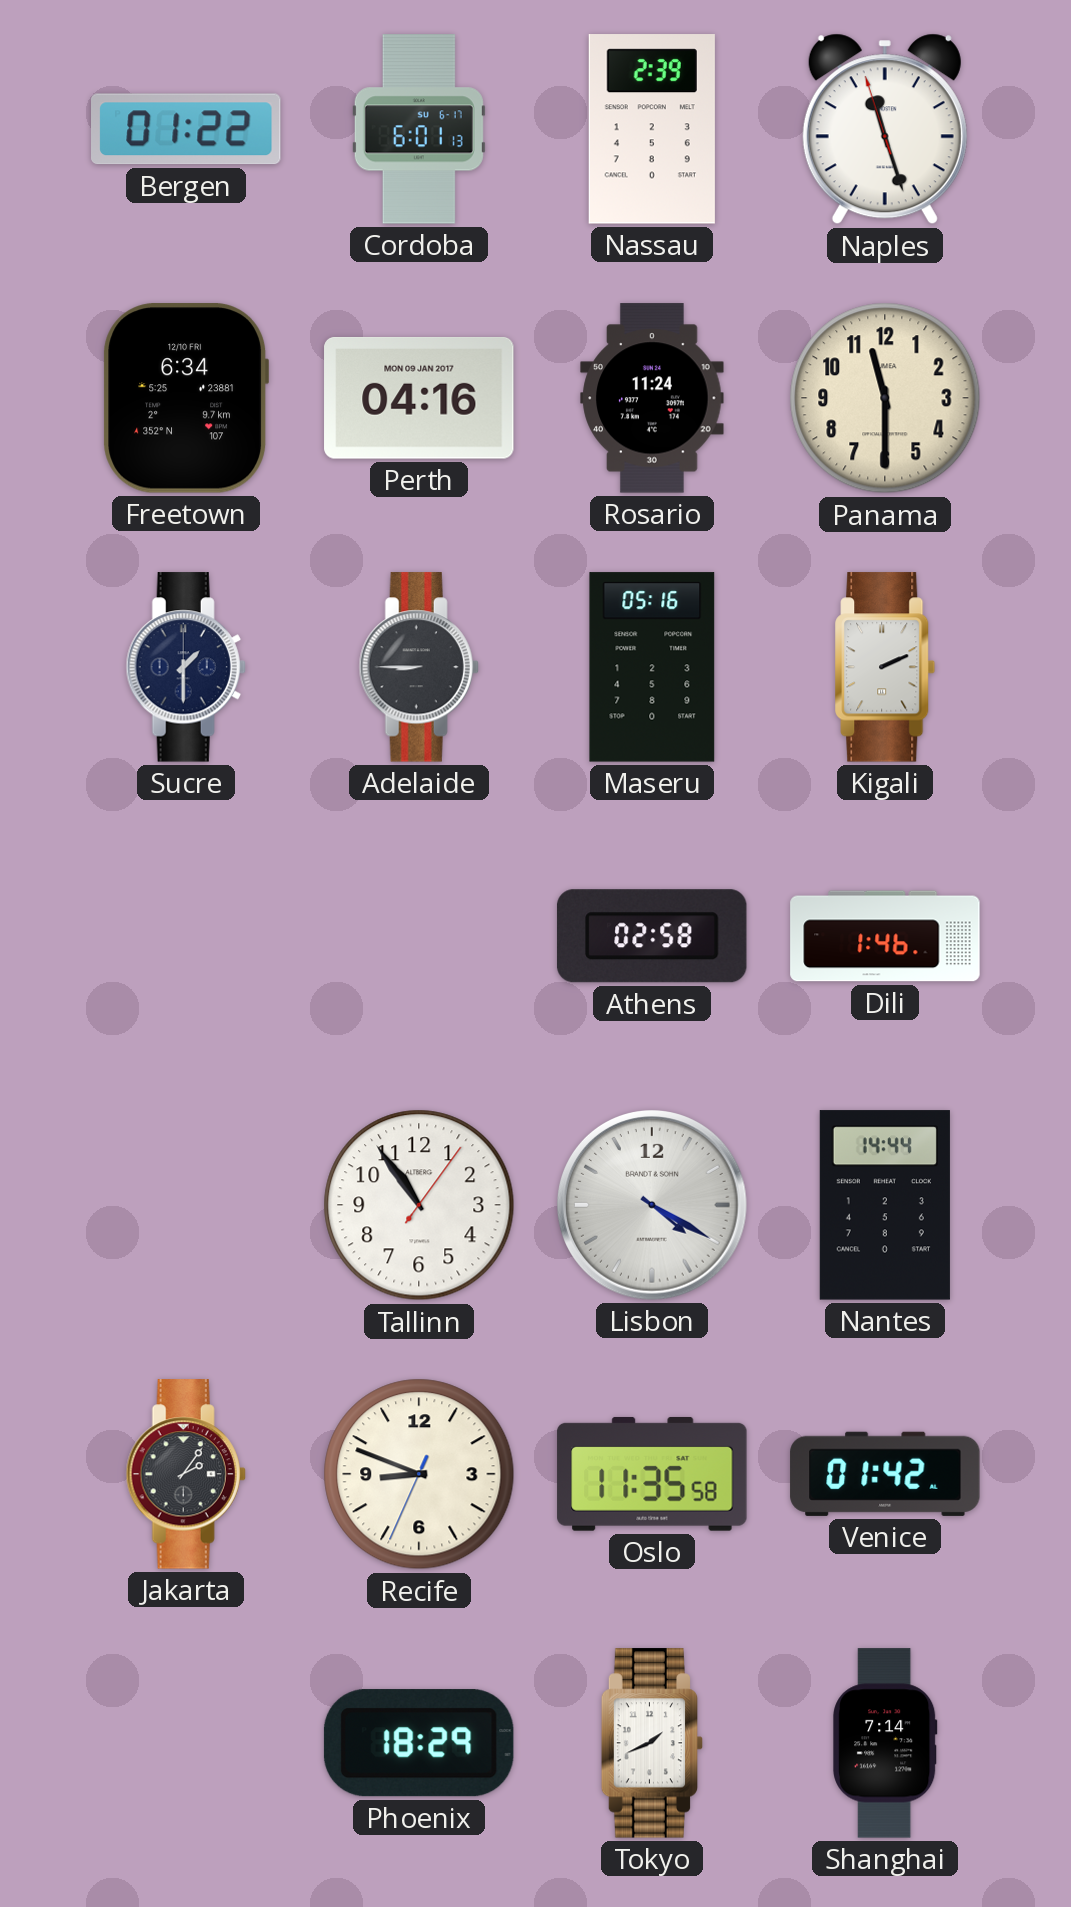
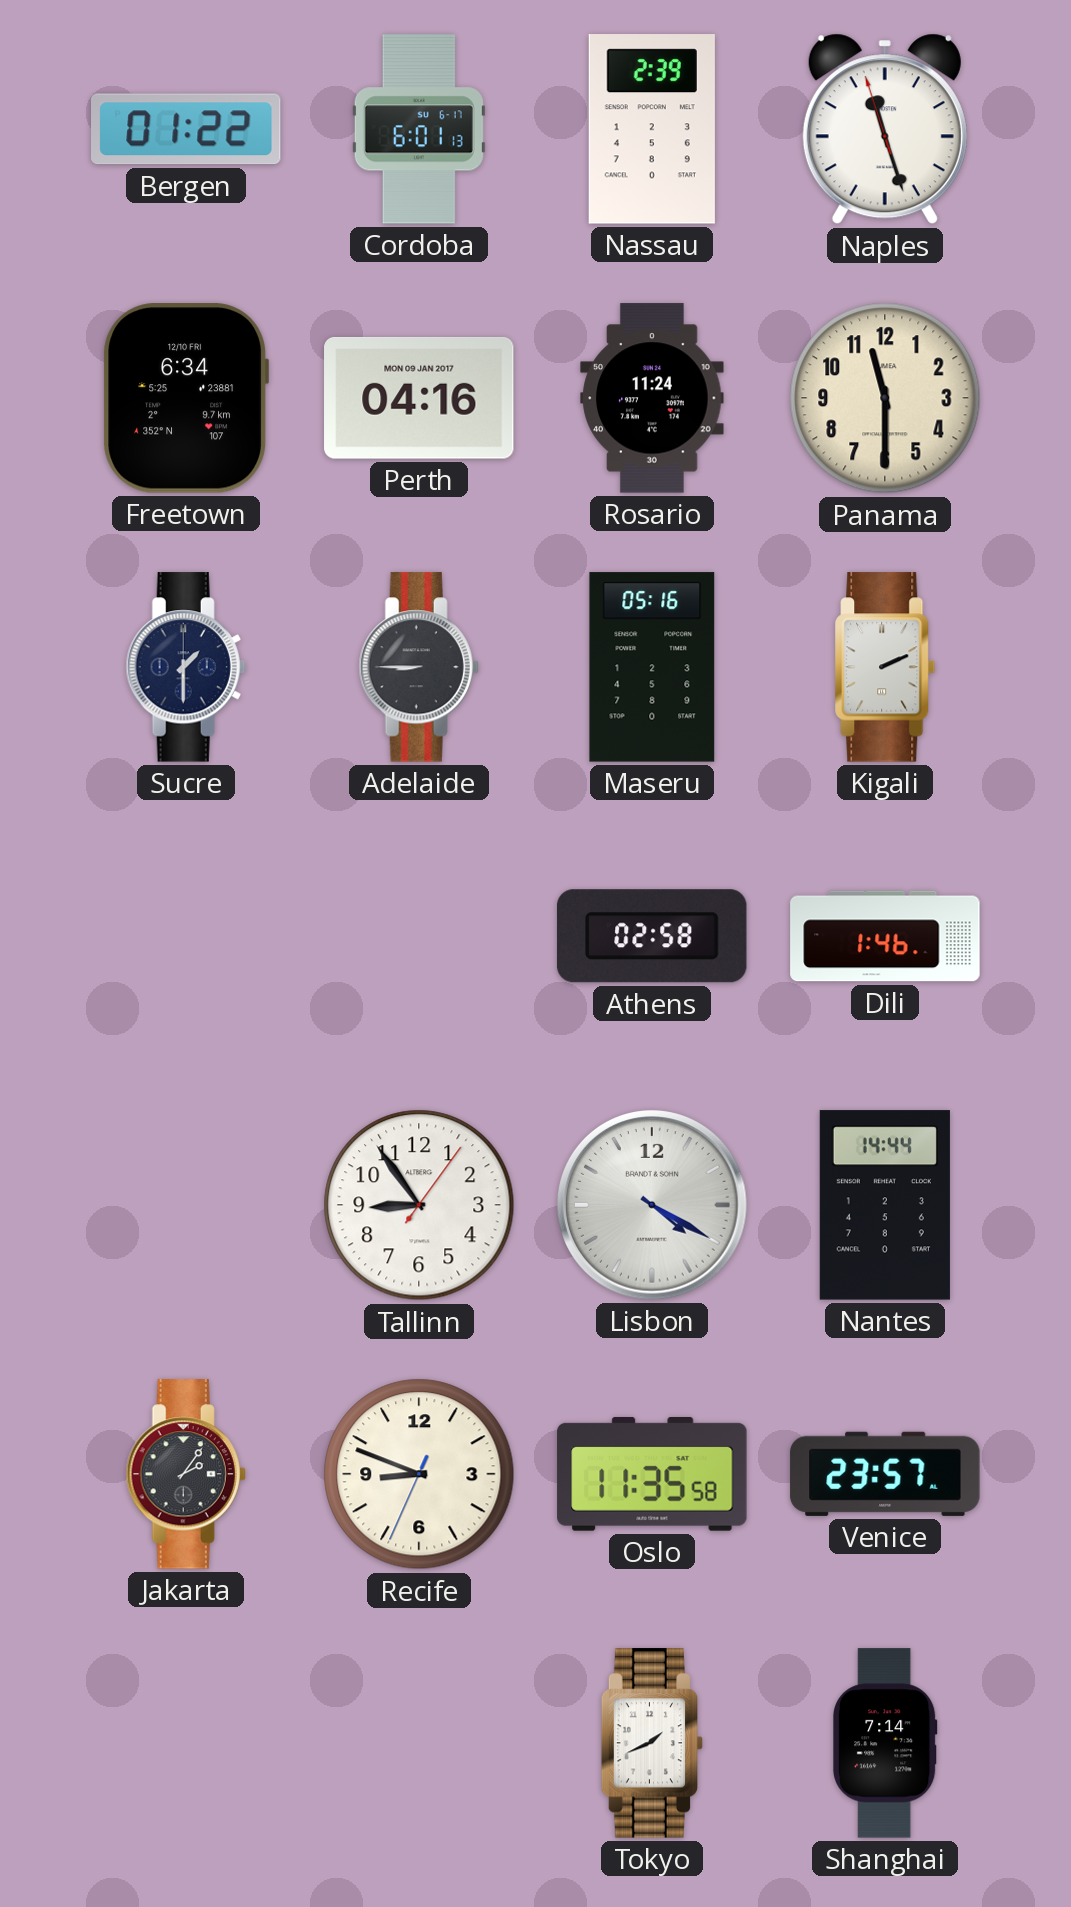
Tallinn: 10:54 -> 8:54 (419, 1205)
Venice: 01:42 -> 23:57 (885, 1474)
Phoenix: 18:29 -> none (419, 1743)
